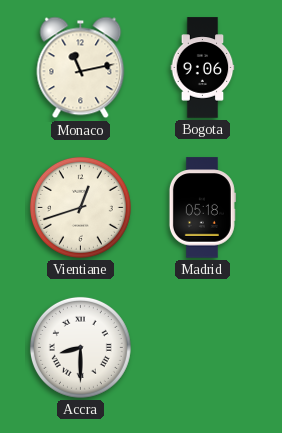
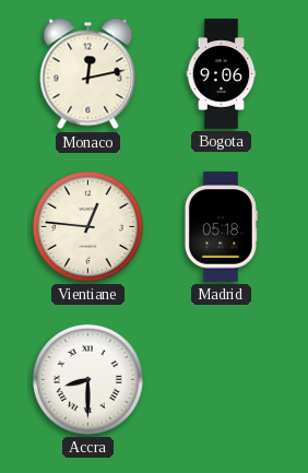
Monaco: 11:13 -> 12:13 (88, 74)
Vientiane: 12:42 -> 12:46 (87, 226)
